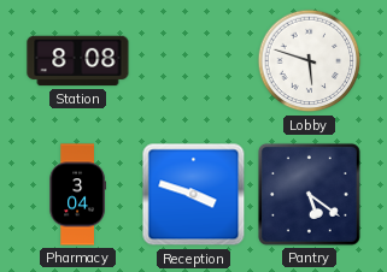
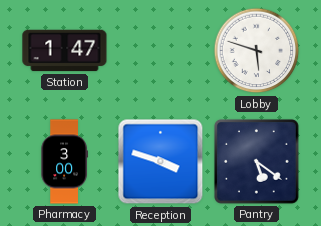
Station: 8:08 -> 1:47 (65, 51)
Pharmacy: 3:04 -> 3:00 (64, 162)
